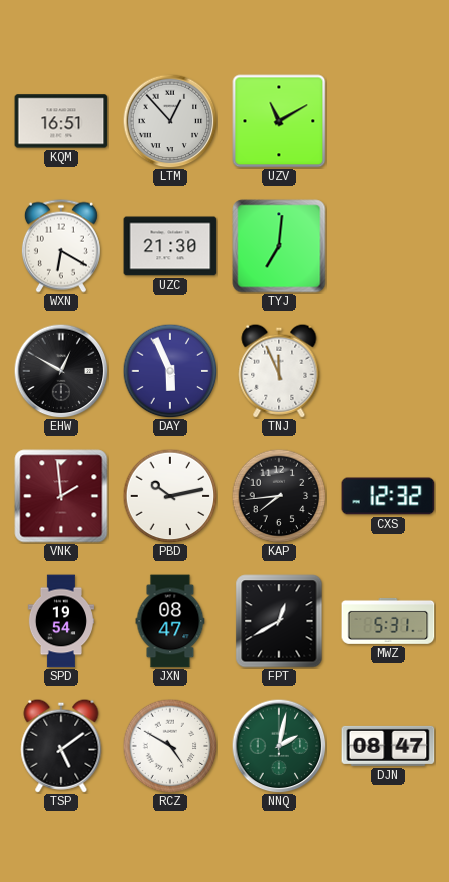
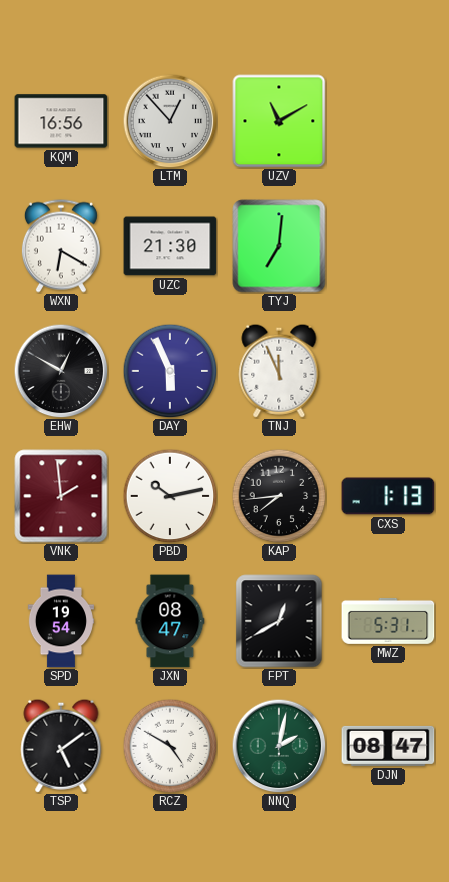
KQM: 16:51 -> 16:56 (61, 121)
CXS: 12:32 -> 1:13 (388, 496)
